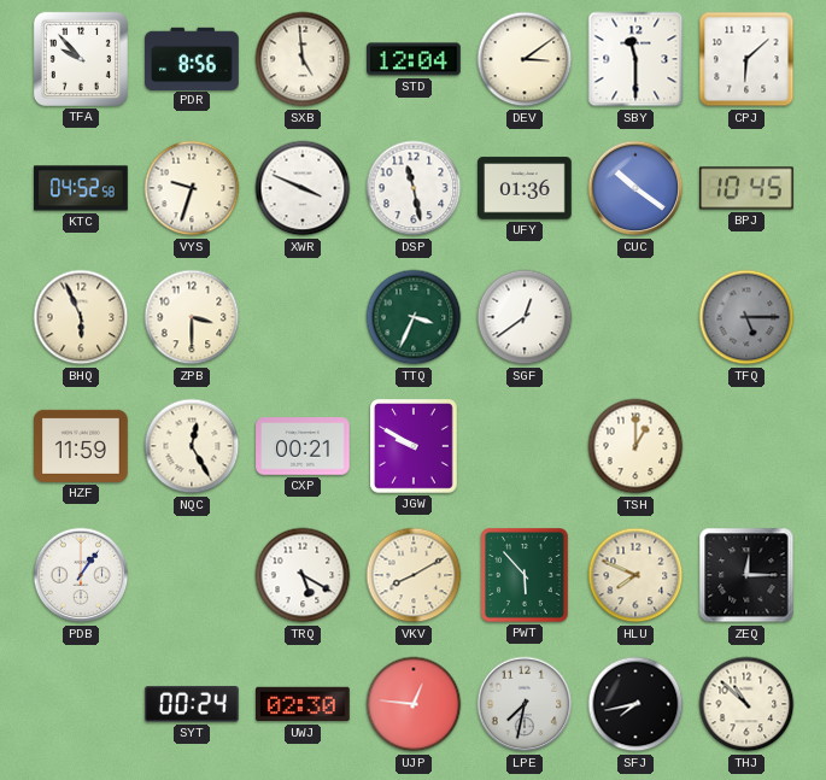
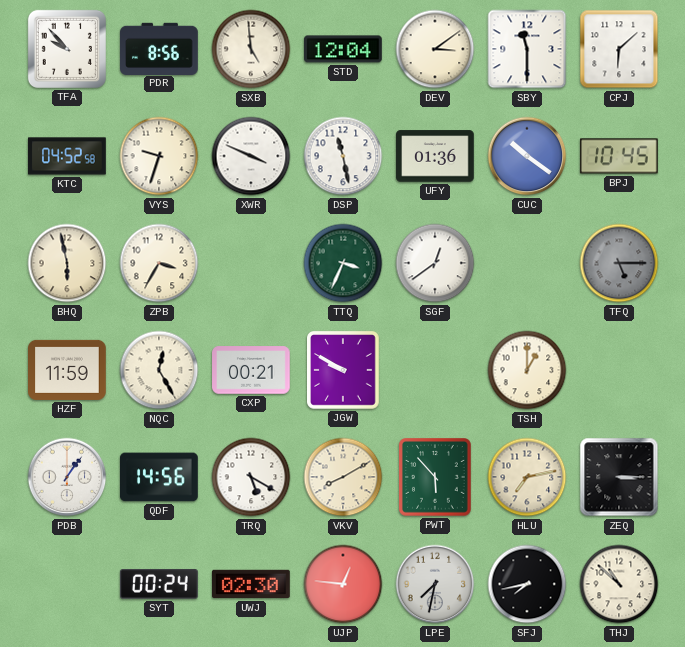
BHQ: 5:56 -> 5:58 (67, 263)
ZPB: 3:30 -> 3:35 (159, 263)
QDF: none -> 14:56 (160, 477)
HLU: 7:49 -> 7:13 (527, 477)
ZEQ: 12:15 -> 3:15 (619, 477)
